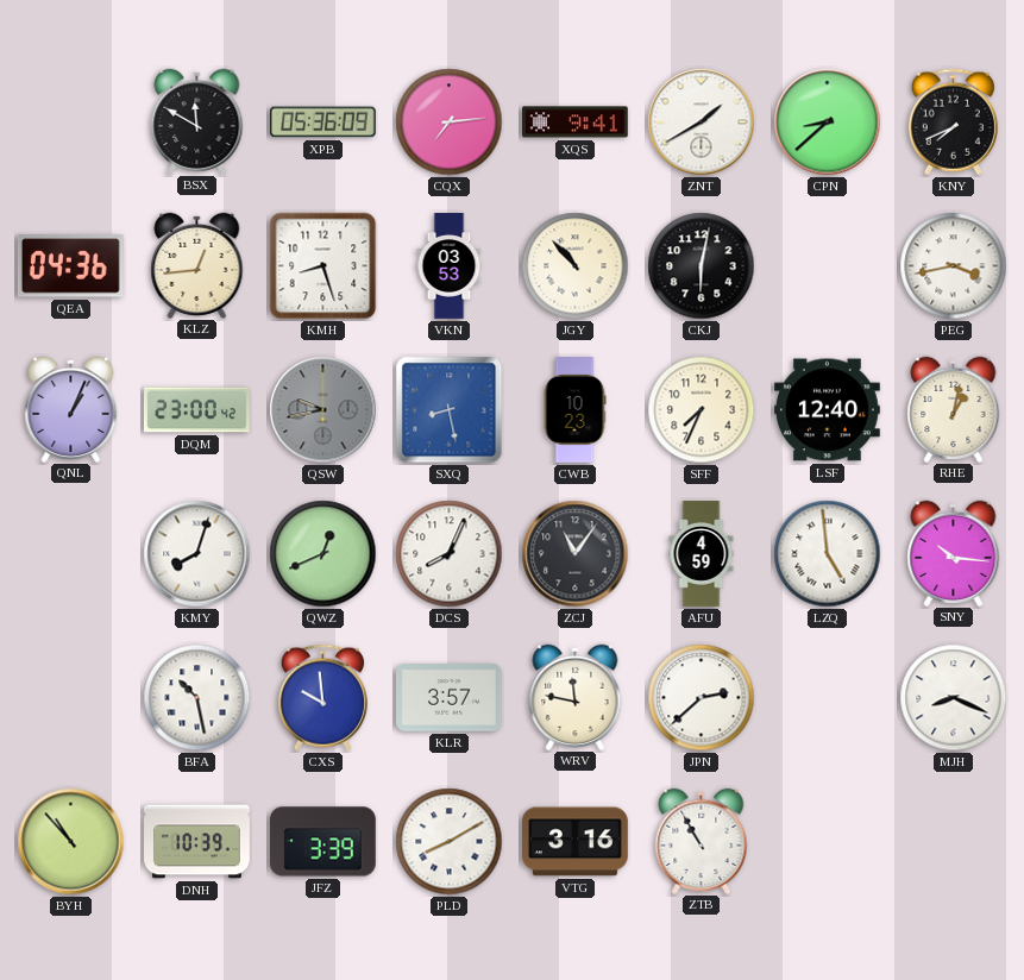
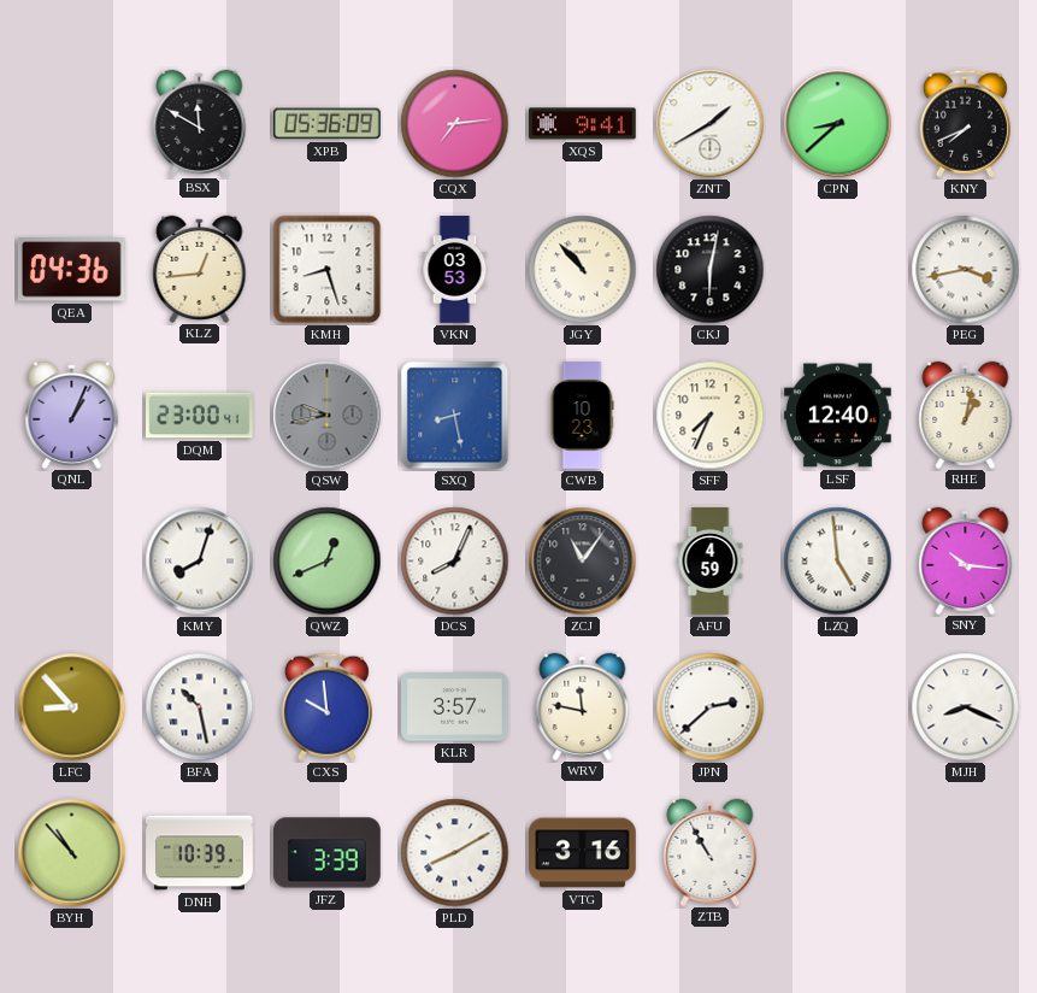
DQM: 23:00:42 -> 23:00:41 (200, 416)
LFC: none -> 8:53 (72, 707)
